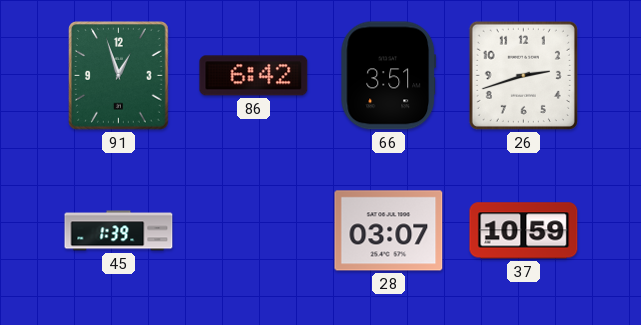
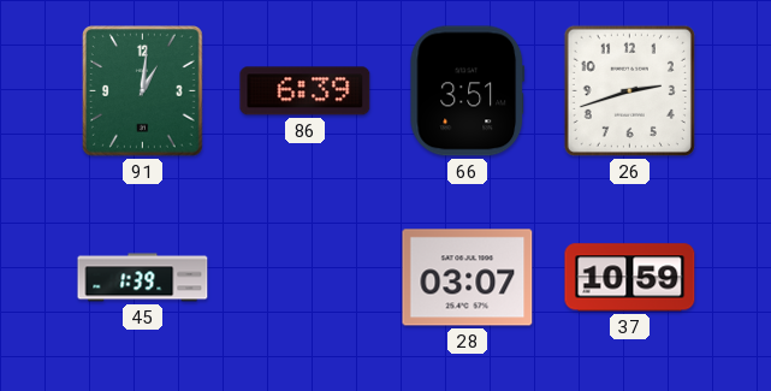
91: 12:57 -> 1:01 (143, 91)
86: 6:42 -> 6:39 (306, 91)
